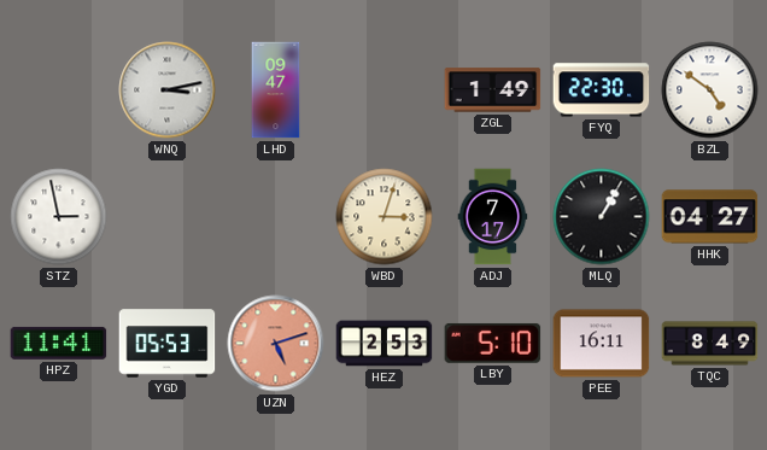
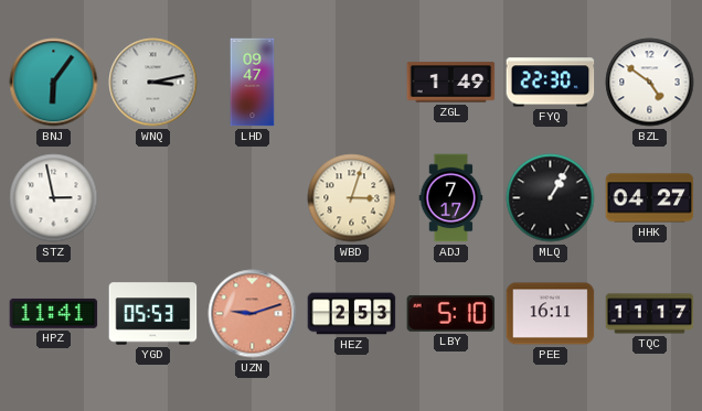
BNJ: none -> 6:06 (54, 83)
UZN: 5:12 -> 9:12 (253, 314)
TQC: 8:49 -> 11:17 (650, 314)
